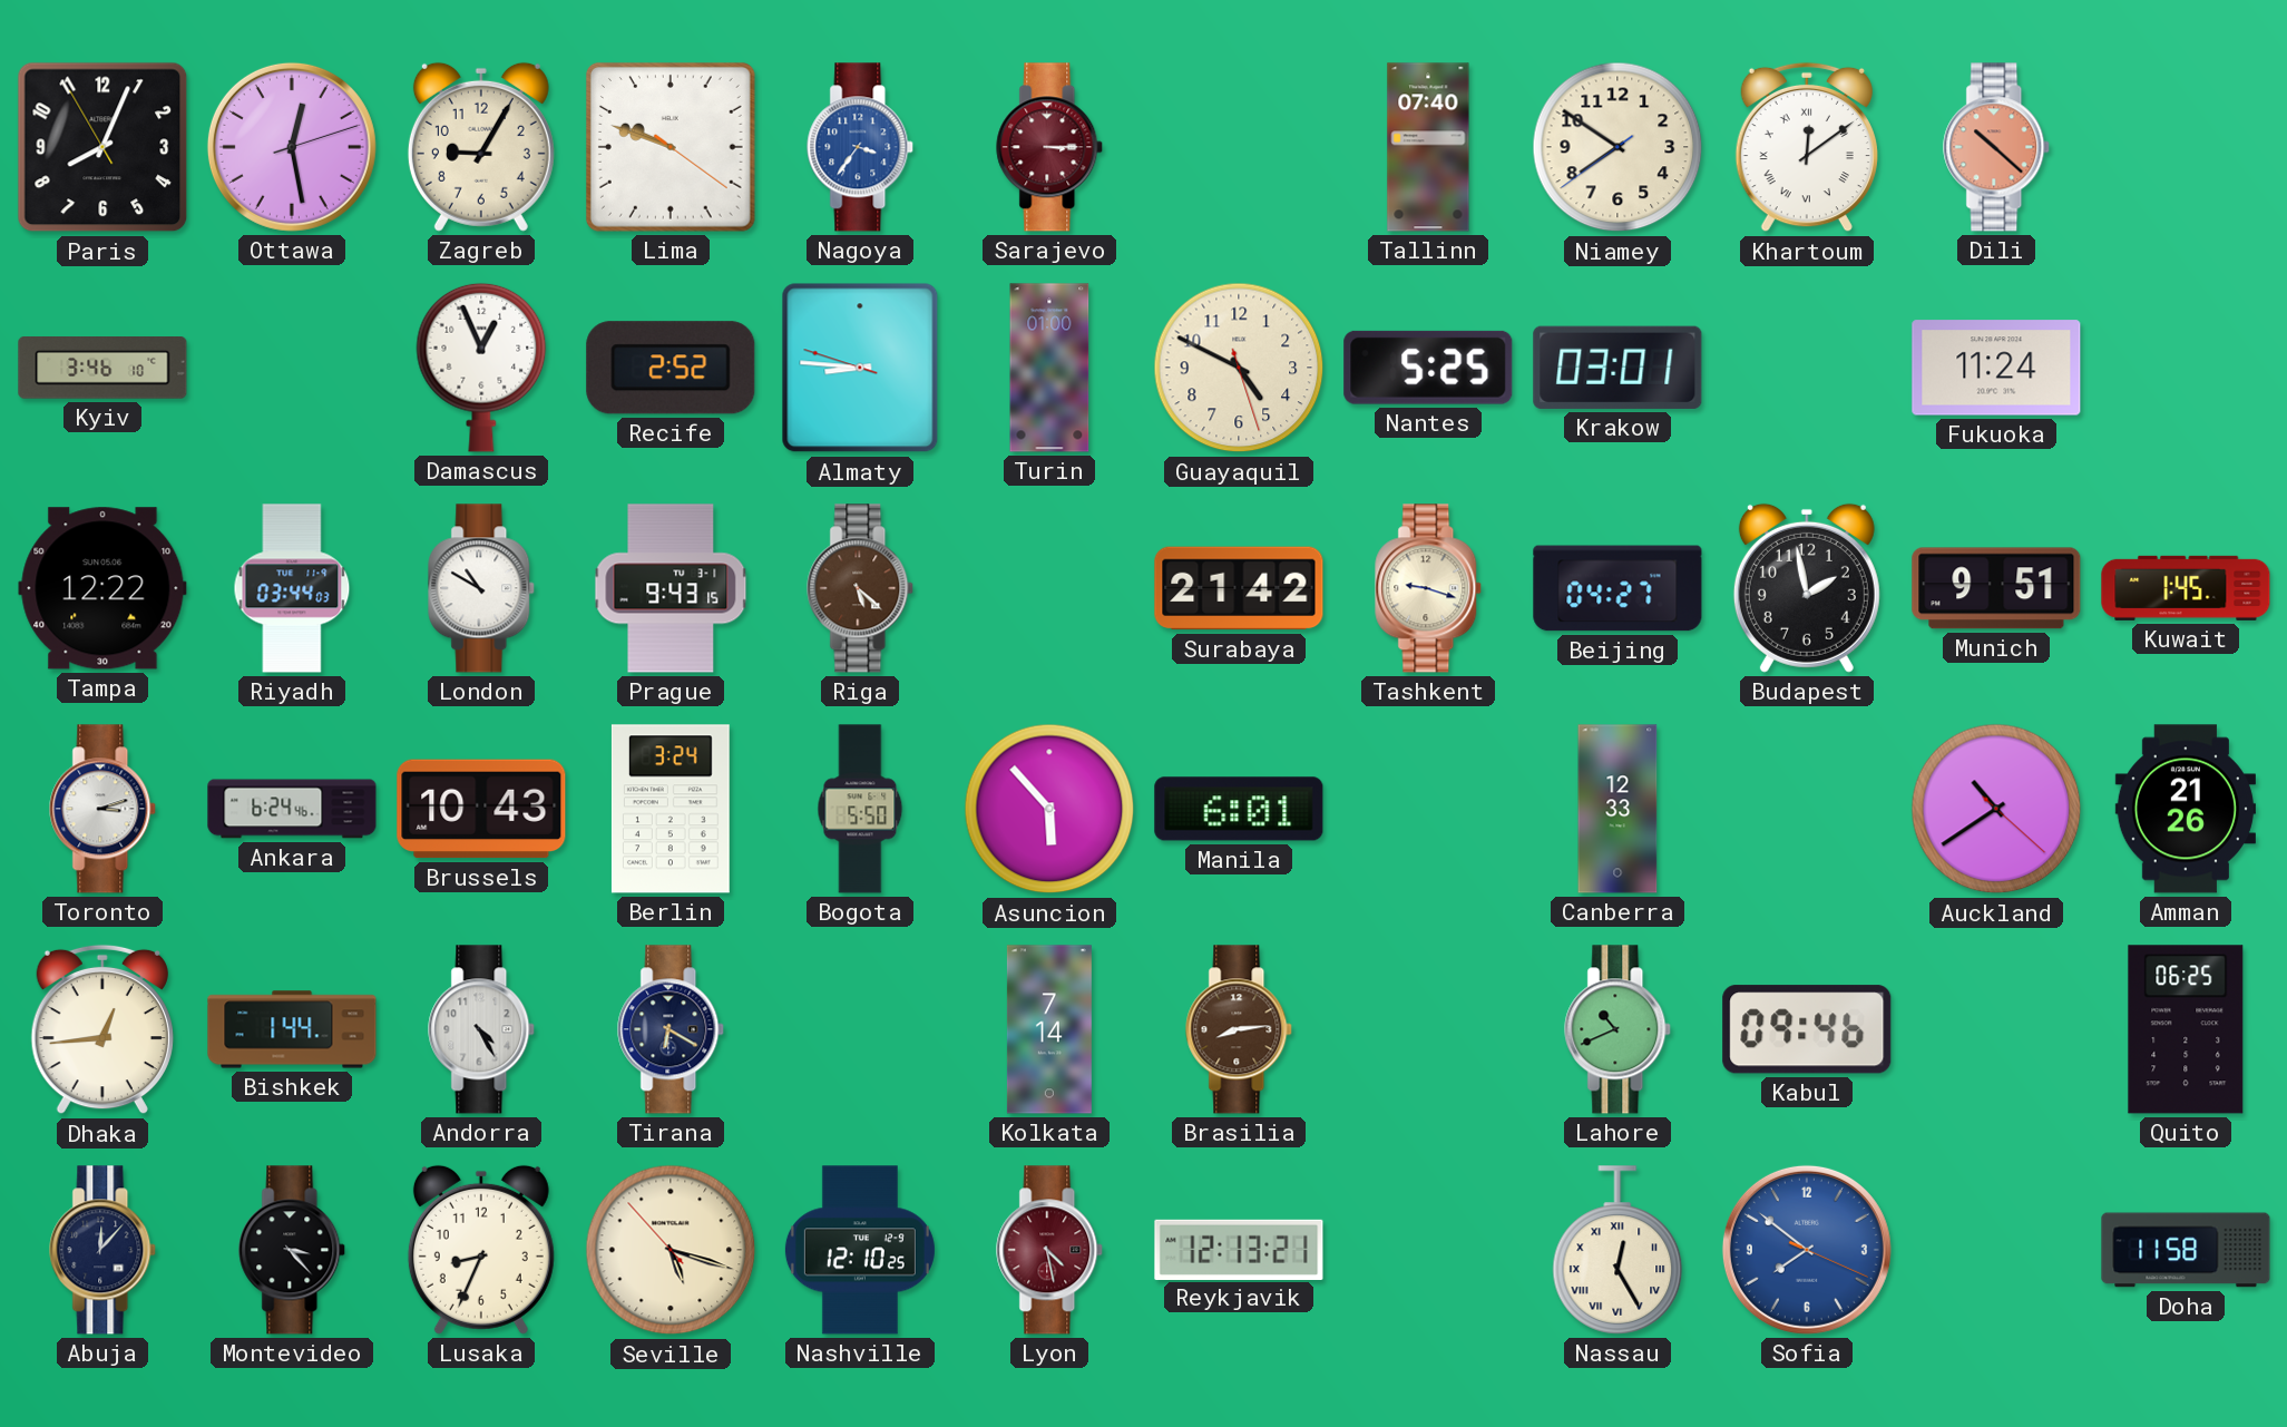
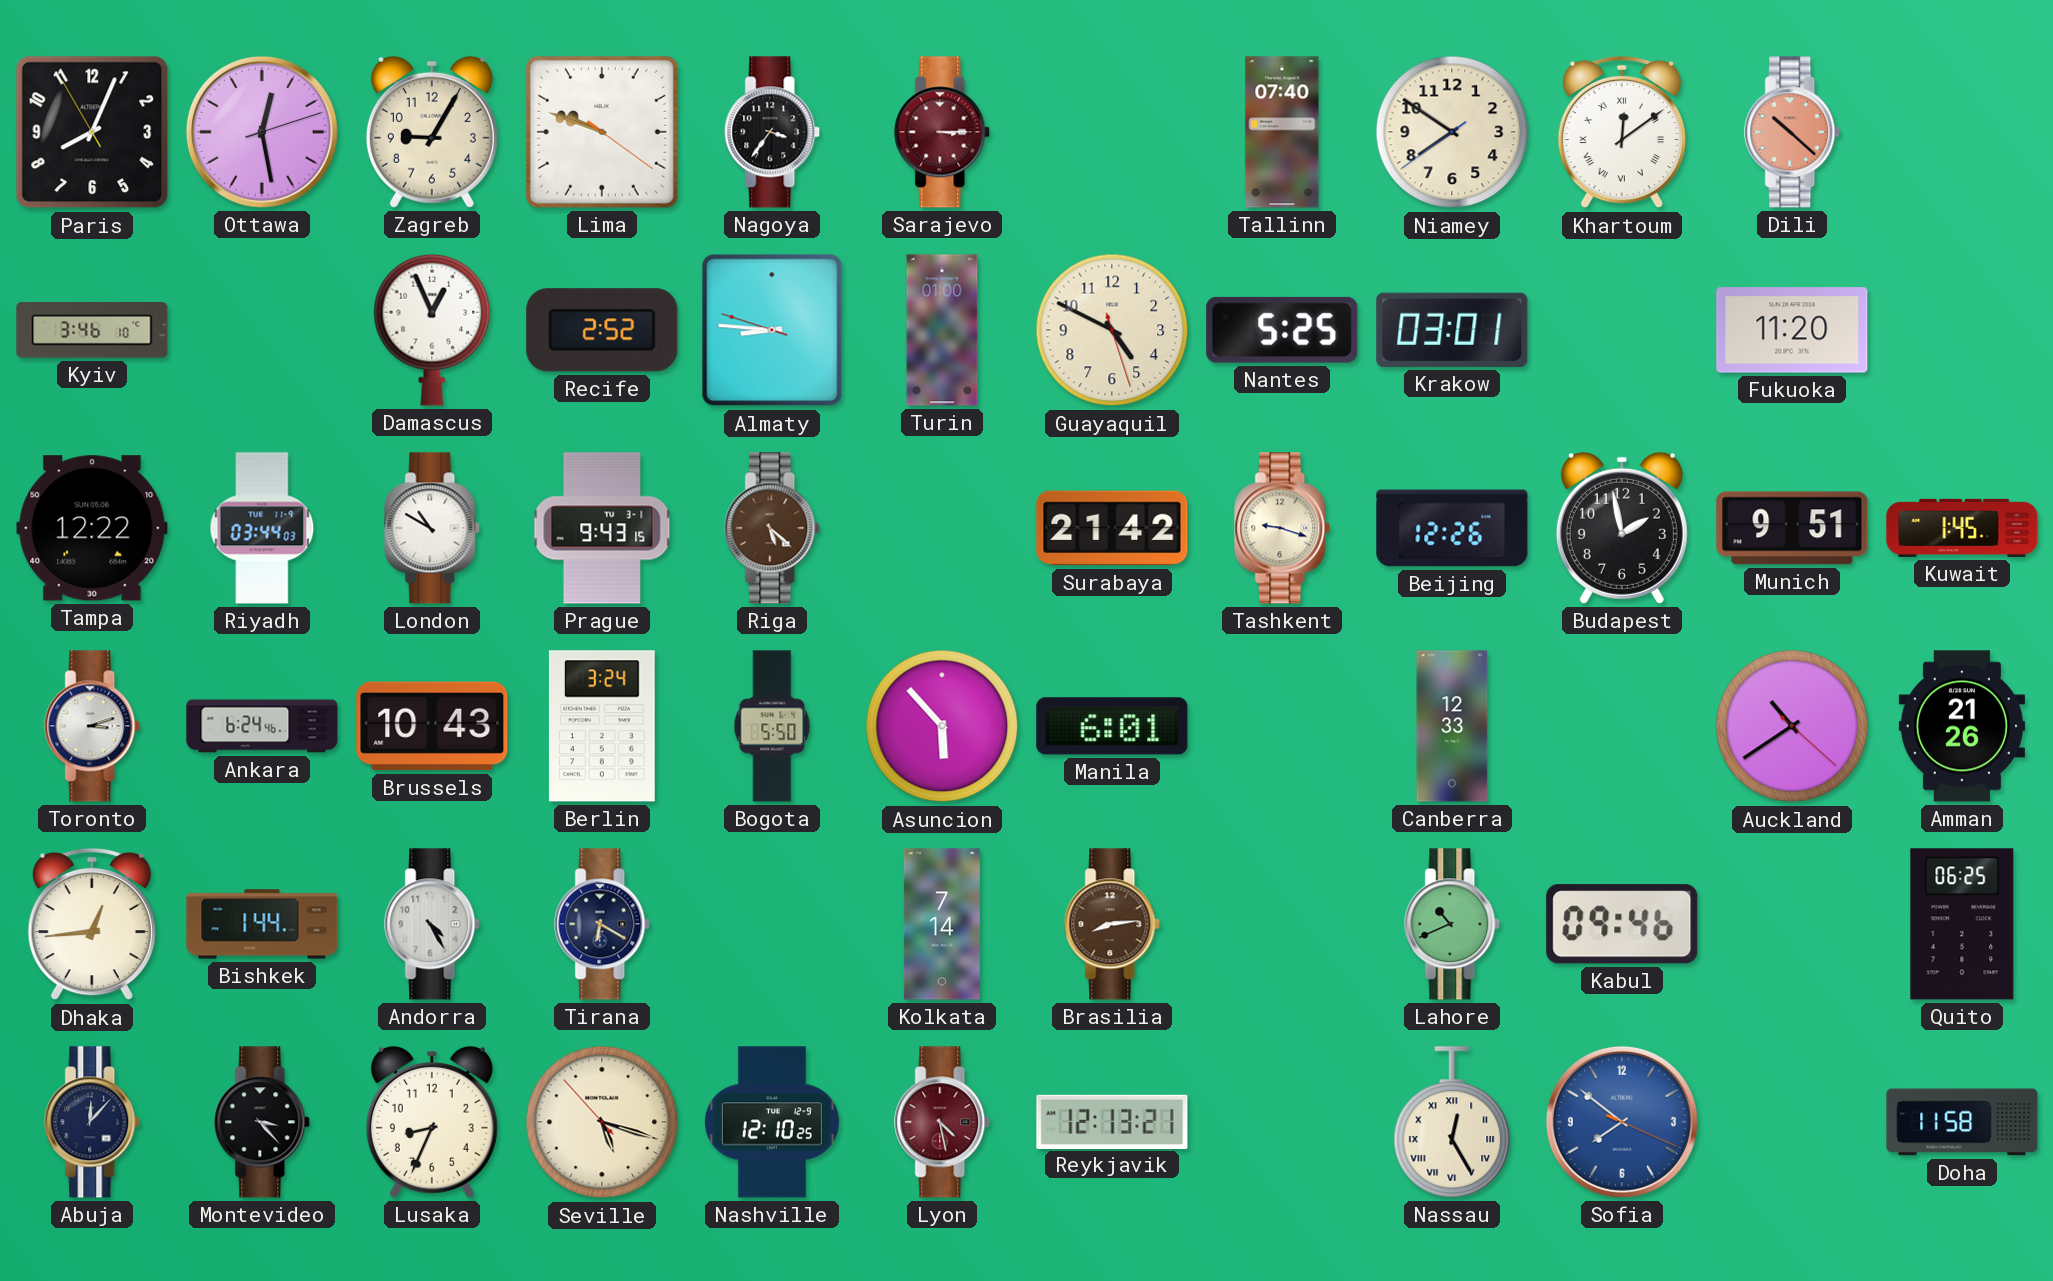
Nagoya dial: blue -> black (773, 132)
Fukuoka: 11:24 -> 11:20 (1792, 330)
Beijing: 04:27 -> 12:26 (1452, 528)
